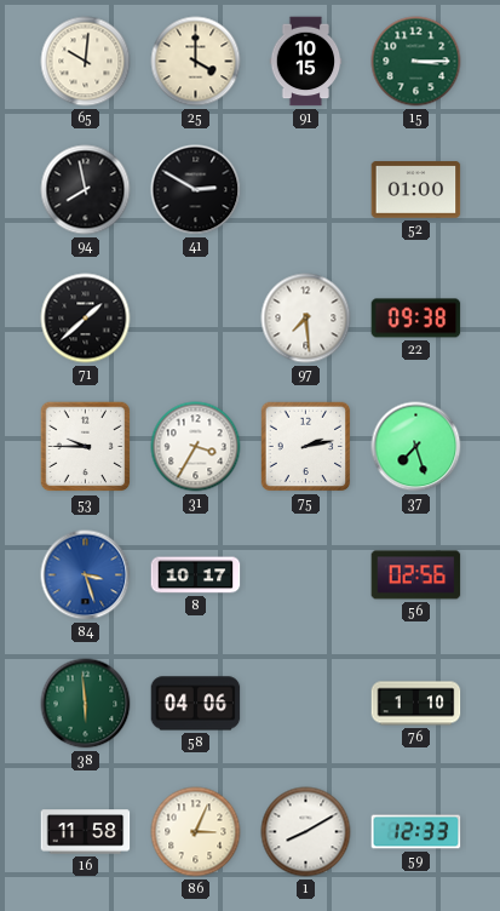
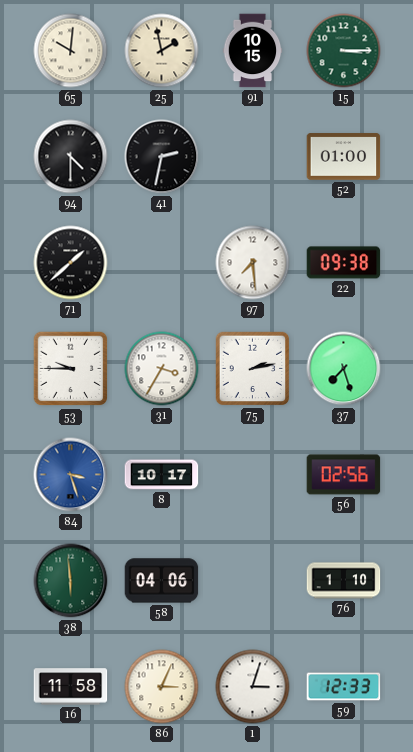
25: 4:00 -> 1:58 (162, 51)
94: 7:58 -> 4:30 (71, 157)
41: 2:50 -> 2:32 (162, 157)
1: 8:10 -> 3:03 (253, 687)
